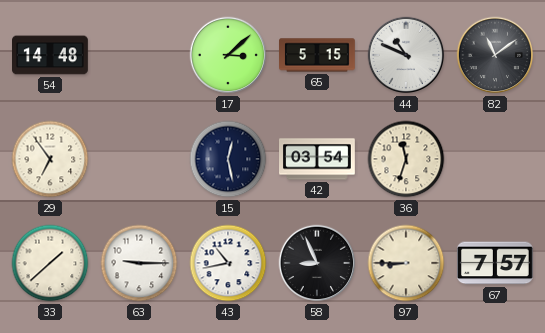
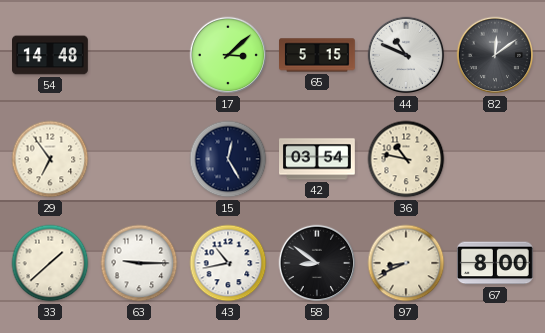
82: 11:09 -> 12:09 (495, 55)
15: 12:28 -> 12:25 (228, 159)
36: 11:33 -> 10:47 (406, 159)
58: 8:56 -> 8:51 (317, 263)
97: 8:45 -> 8:41 (406, 263)
67: 7:57 -> 8:00 (496, 263)
